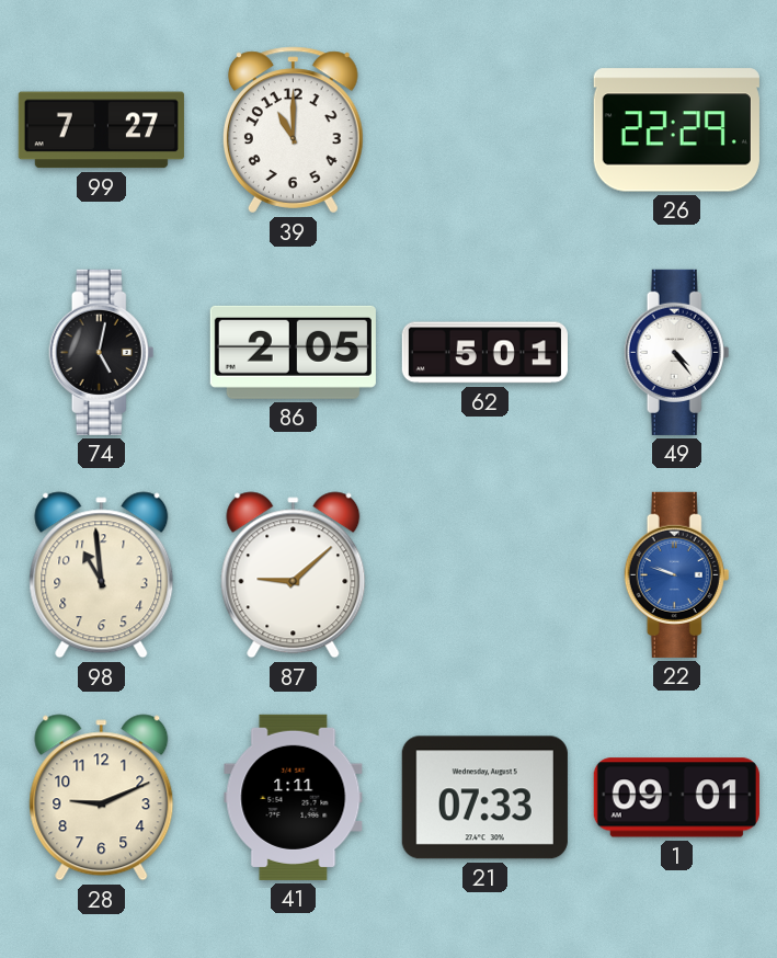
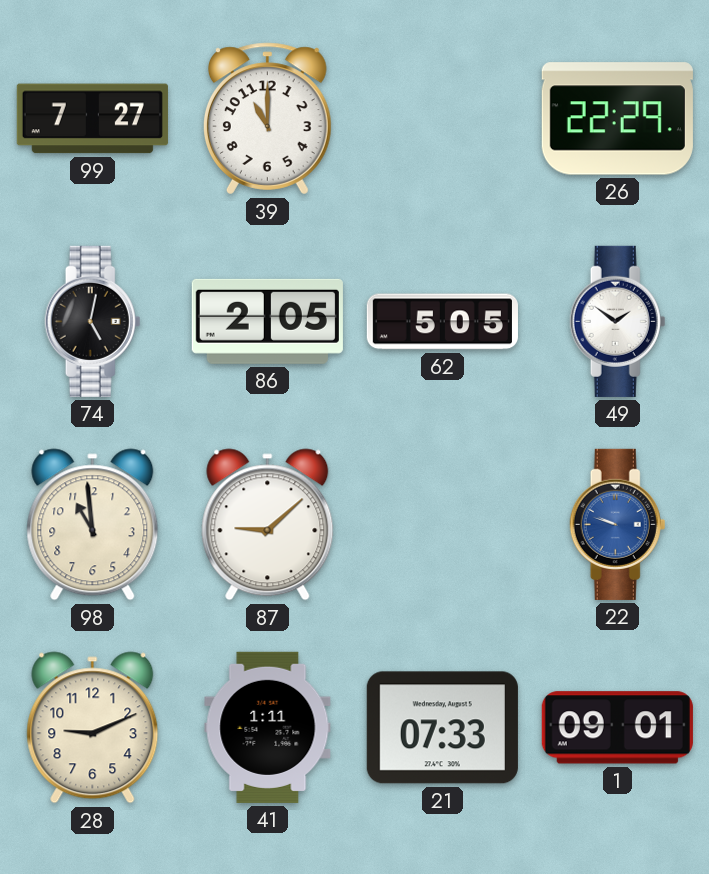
62: 5:01 -> 5:05 (442, 322)
49: 4:24 -> 1:51 (618, 321)
